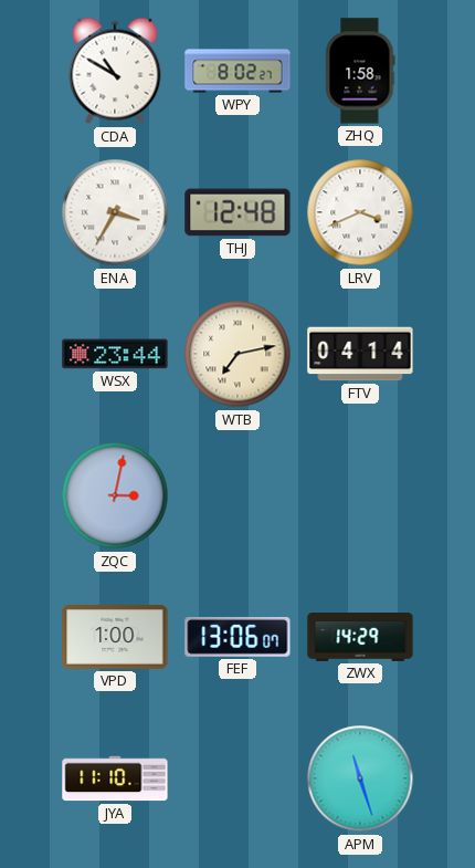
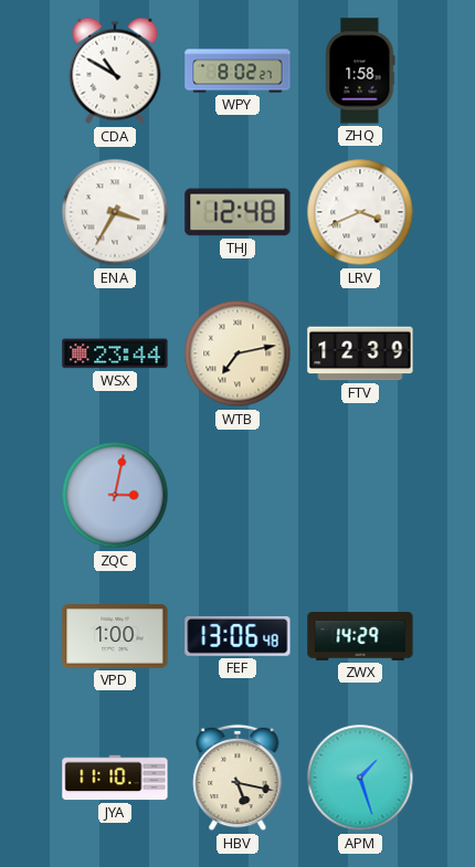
FTV: 04:14 -> 12:39 (360, 353)
FEF: 13:06:07 -> 13:06:48 (237, 636)
HBV: none -> 5:17 (237, 778)
APM: 11:27 -> 1:27 (360, 778)
